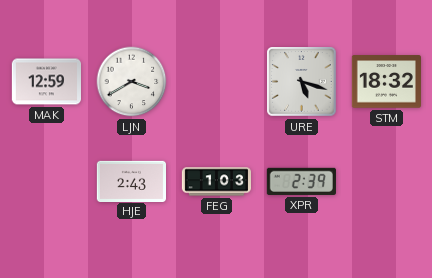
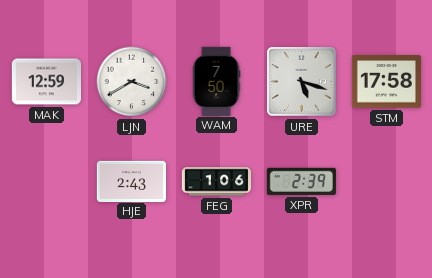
WAM: none -> 7:50 (216, 81)
STM: 18:32 -> 17:58 (386, 82)
FEG: 1:03 -> 1:06 (216, 182)
